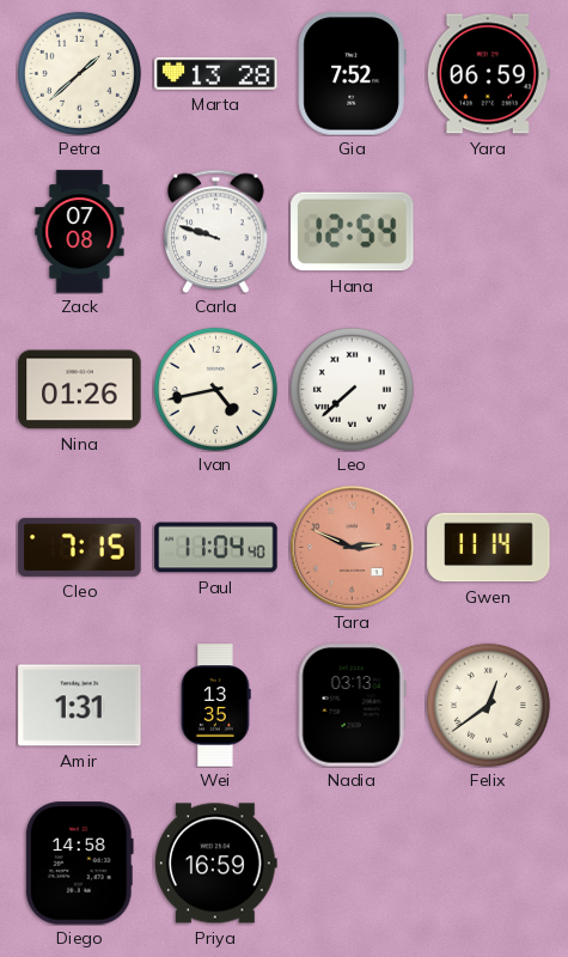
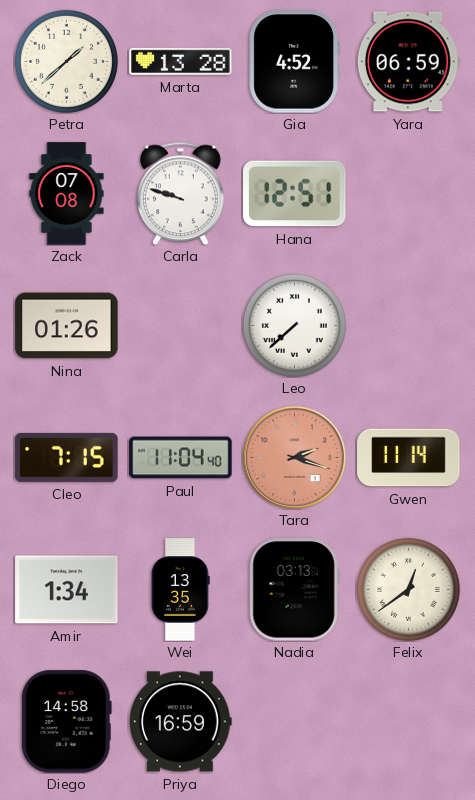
Gia: 7:52 -> 4:52 (294, 62)
Hana: 12:54 -> 12:51 (295, 194)
Ivan: 4:43 -> none (215, 389)
Tara: 2:49 -> 2:18 (294, 457)
Amir: 1:31 -> 1:34 (67, 590)
